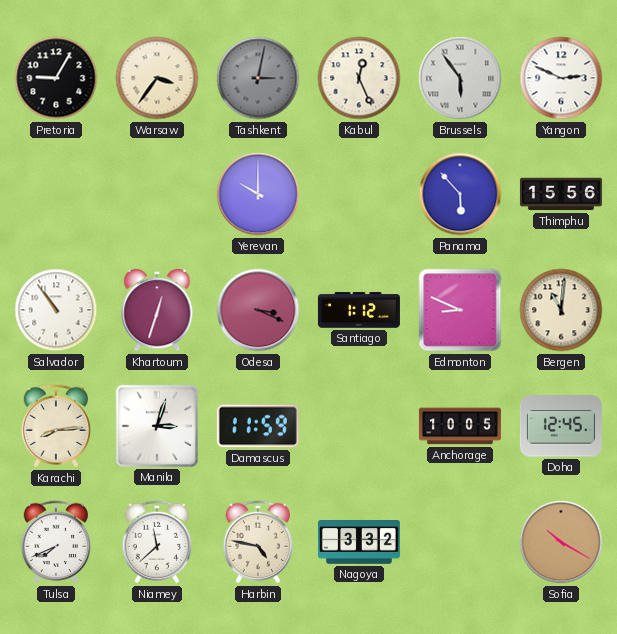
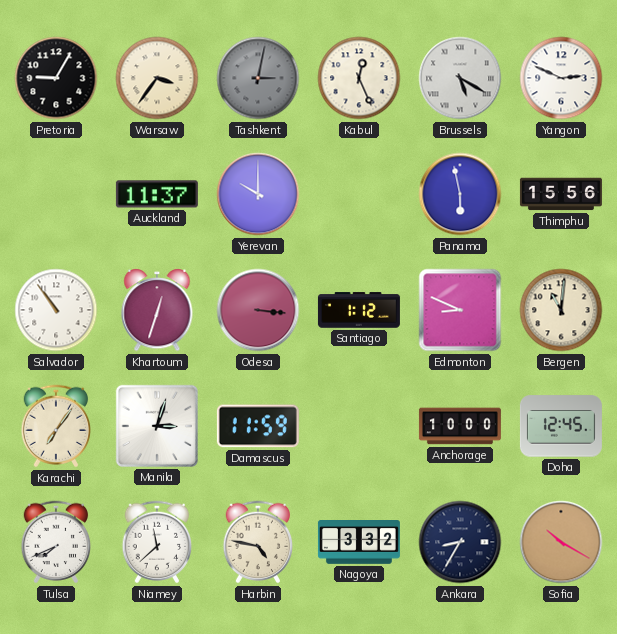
Brussels: 5:54 -> 5:20 (460, 78)
Auckland: none -> 11:37 (157, 194)
Panama: 5:53 -> 5:58 (460, 194)
Odesa: 3:19 -> 3:16 (258, 310)
Karachi: 8:14 -> 7:06 (56, 426)
Anchorage: 10:05 -> 10:00 (460, 426)
Ankara: none -> 8:35 (460, 542)
